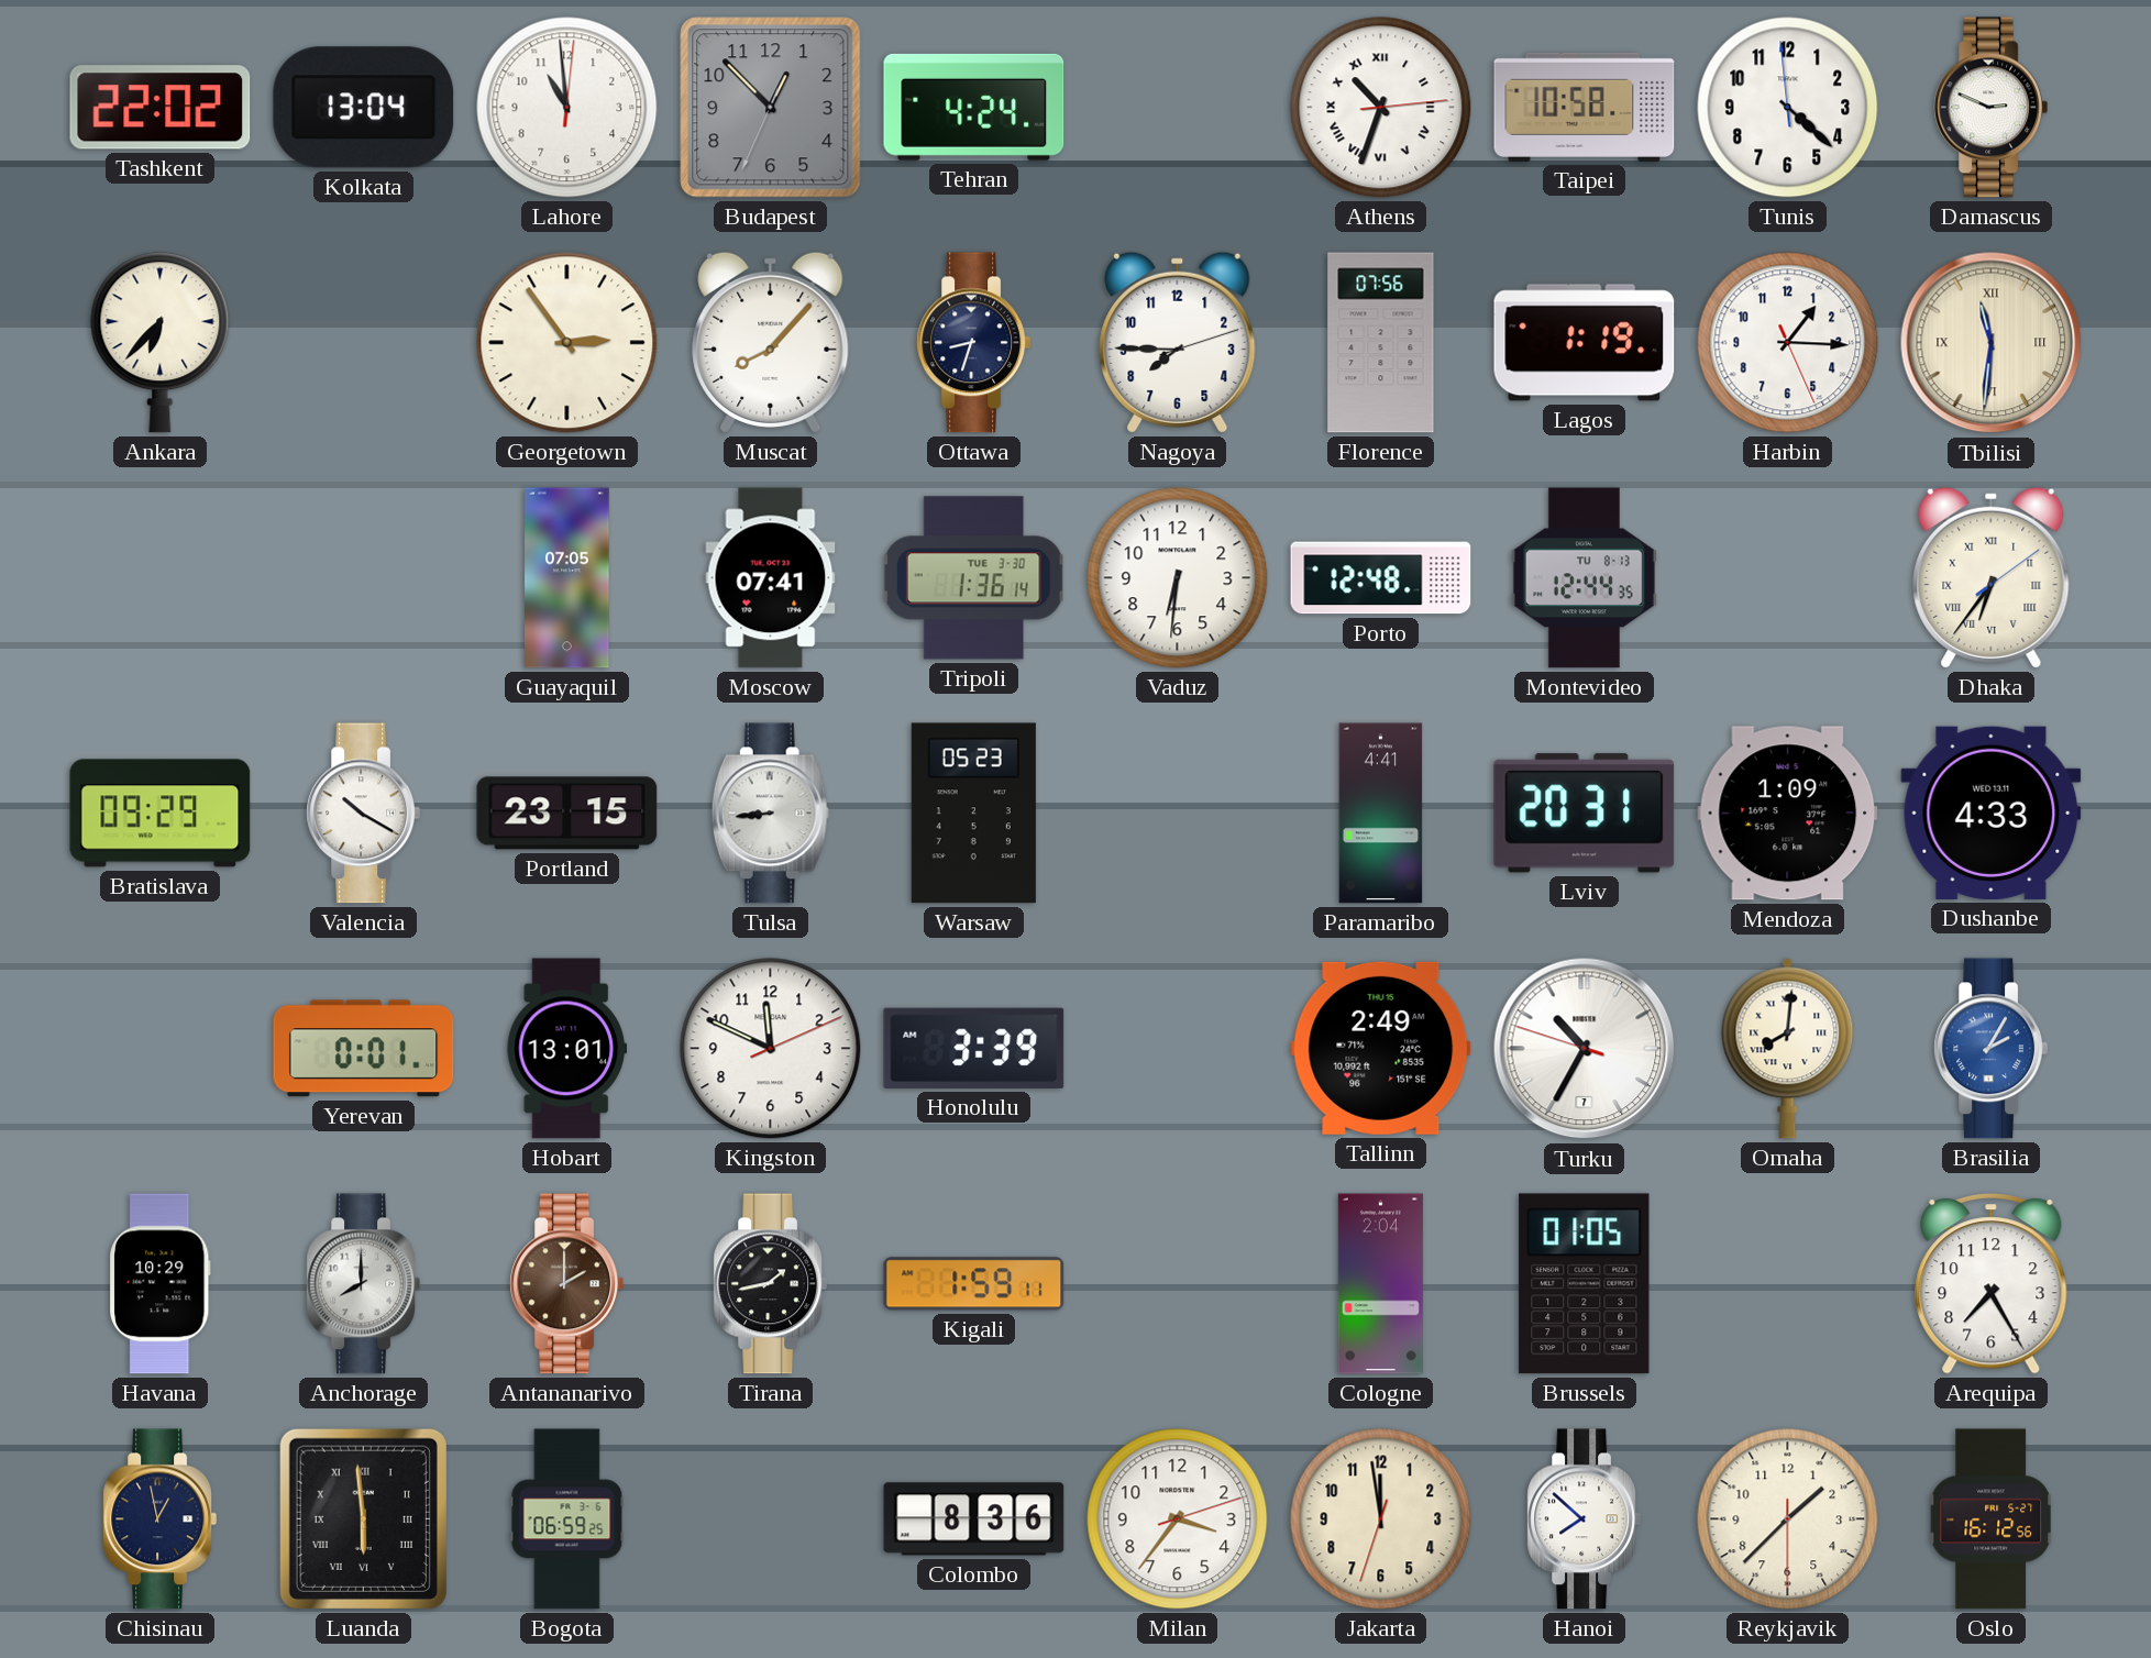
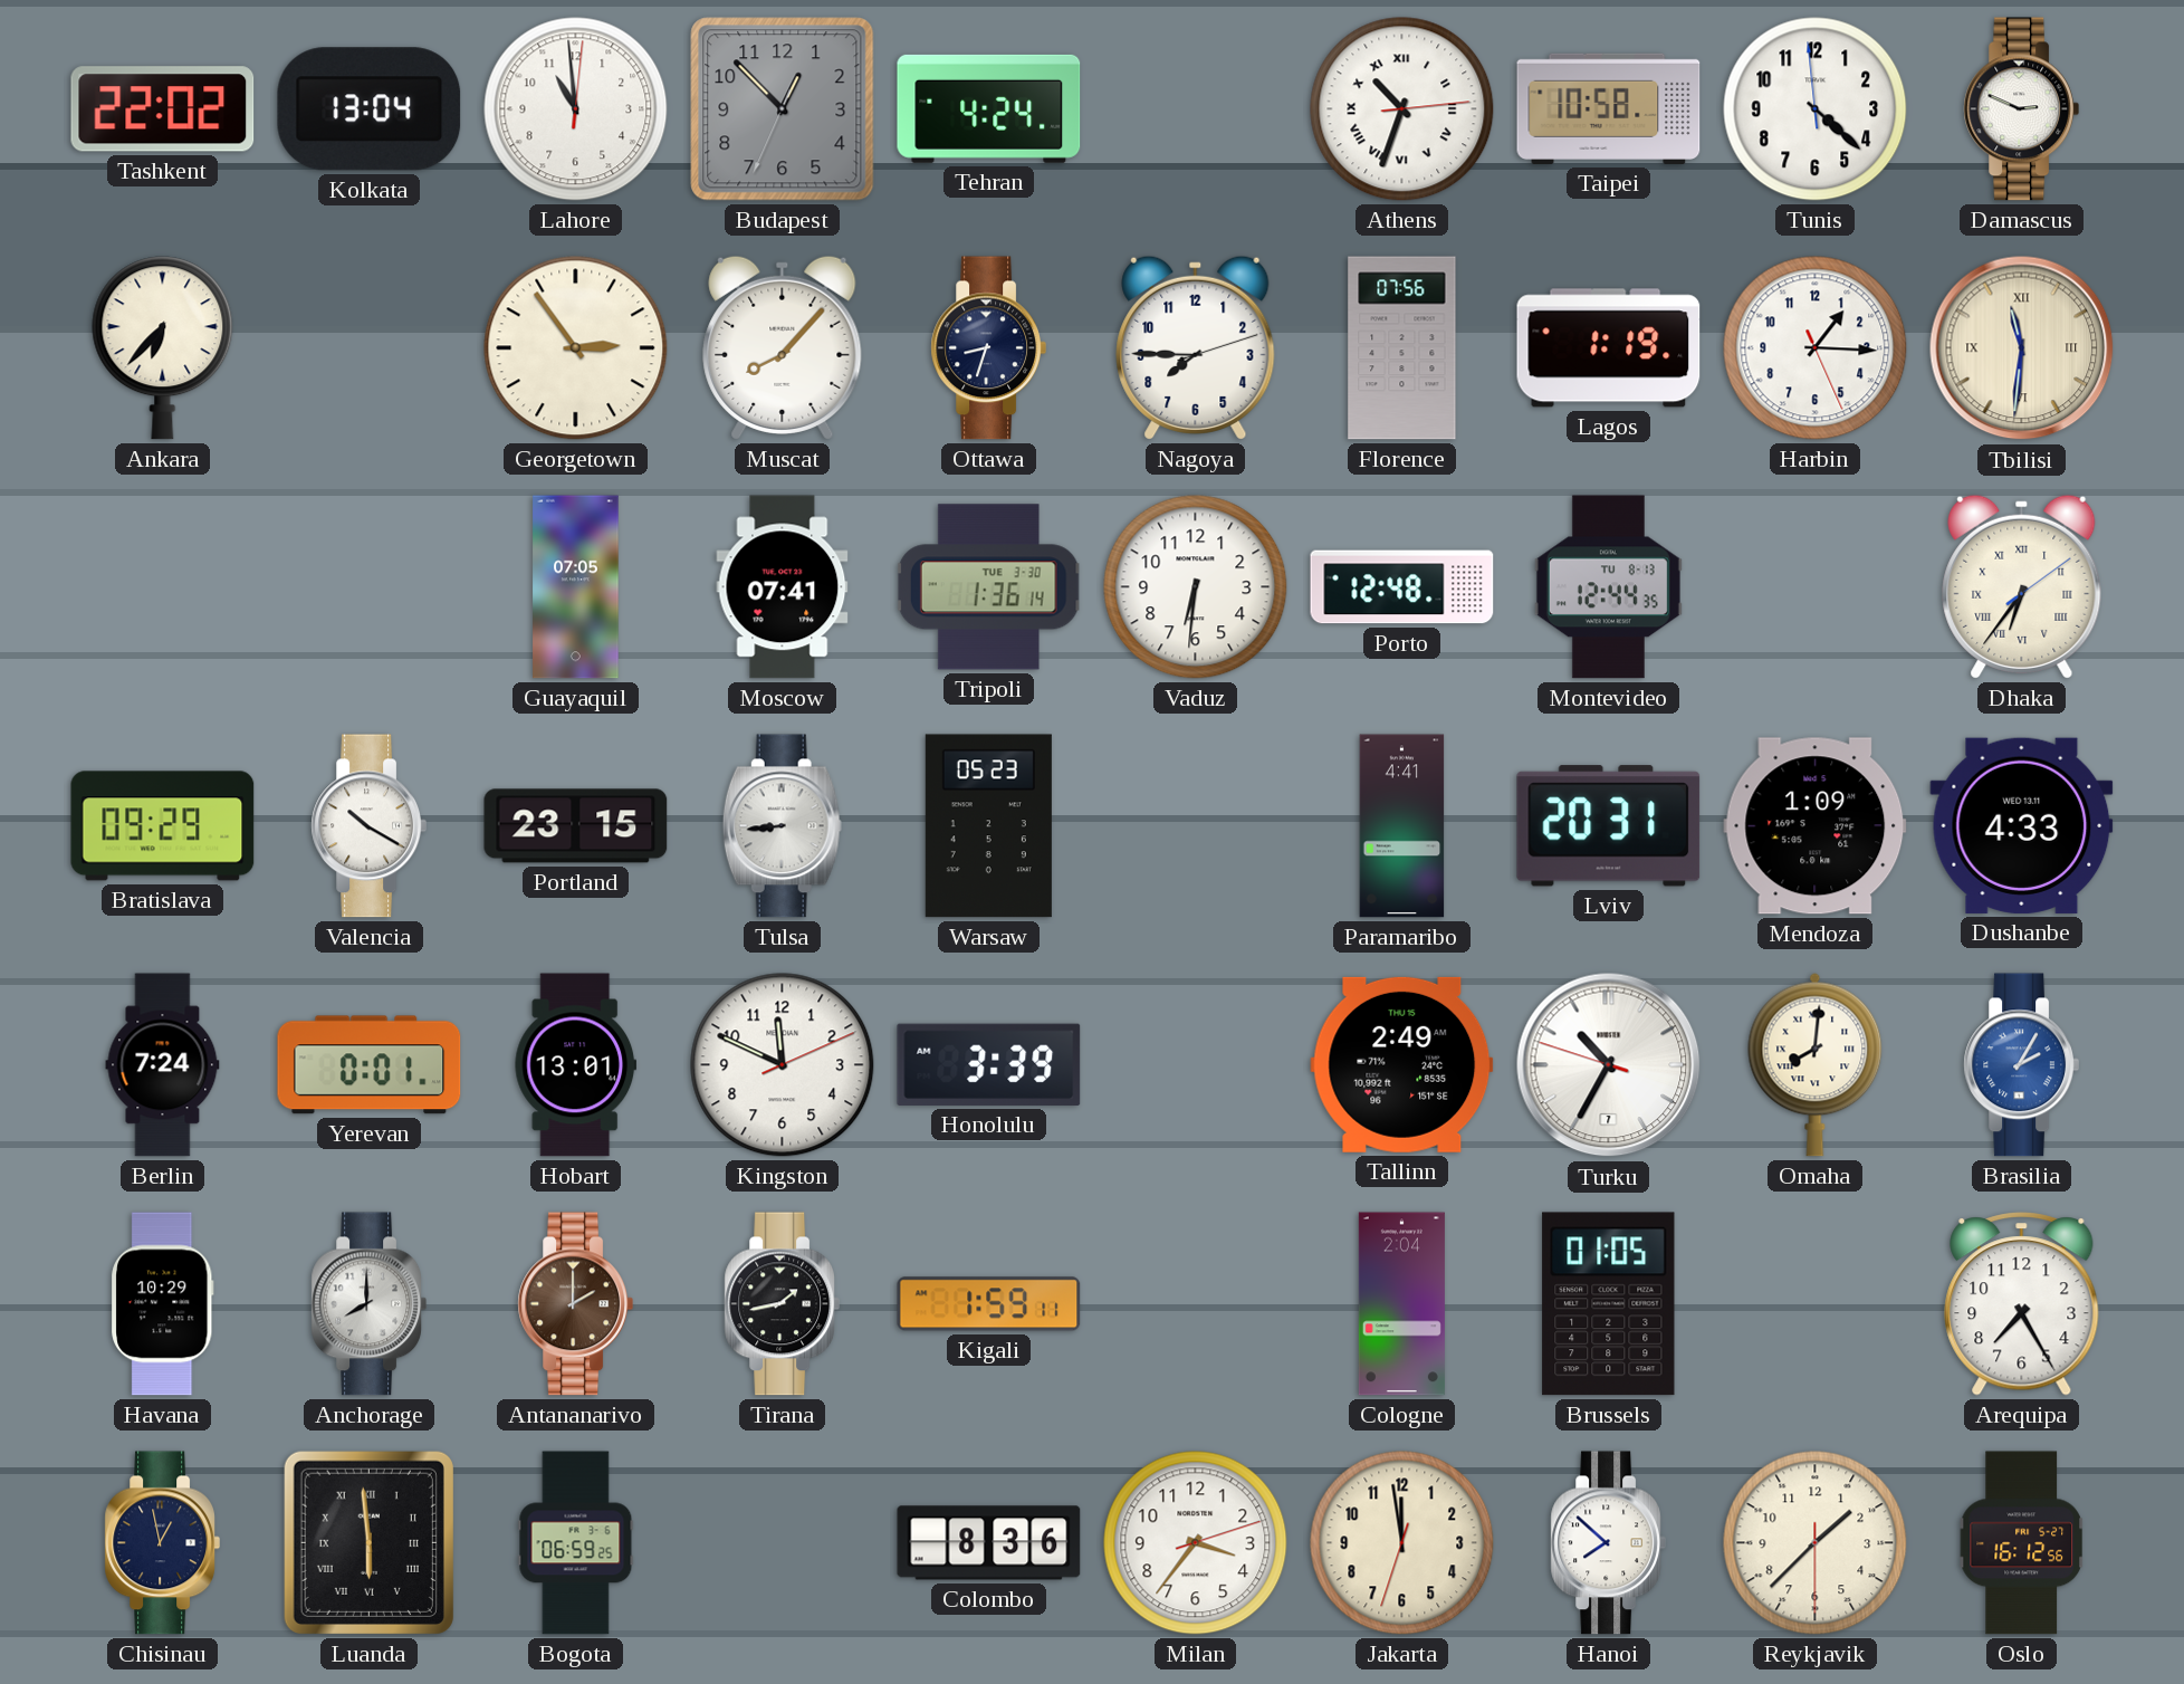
Berlin: none -> 7:24 (163, 1065)
